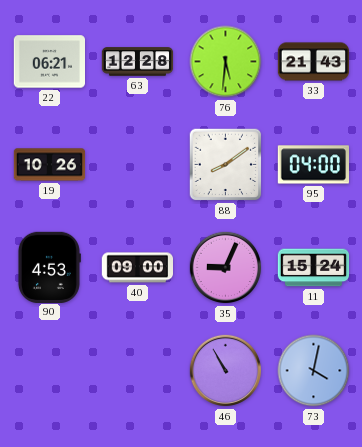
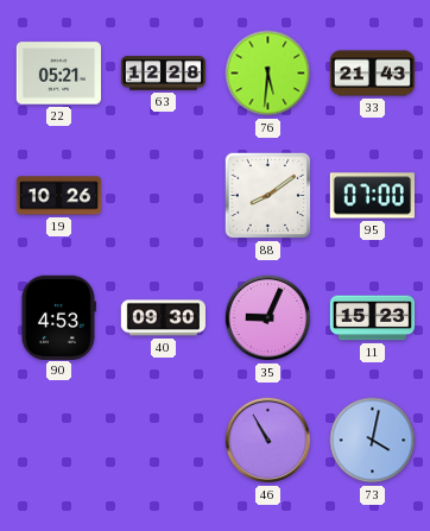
22: 06:21 -> 05:21 (58, 74)
95: 04:00 -> 07:00 (372, 196)
40: 09:00 -> 09:30 (163, 318)
11: 15:24 -> 15:23 (373, 318)
